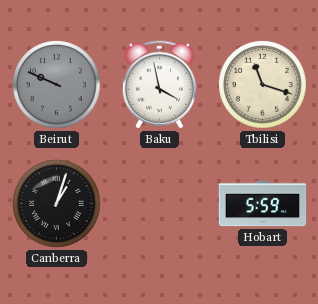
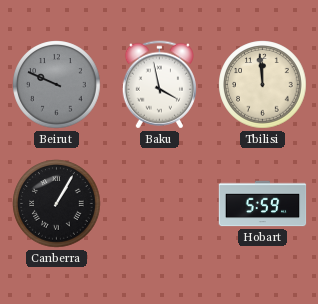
Tbilisi: 11:18 -> 11:59 (263, 85)
Canberra: 1:03 -> 1:05 (57, 204)
